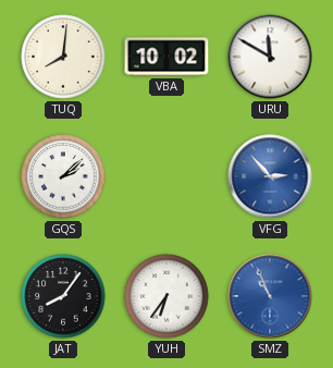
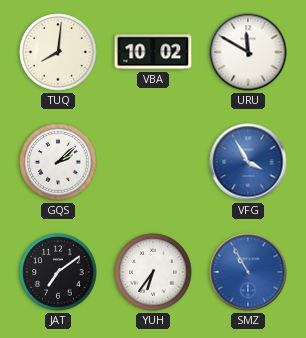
VFG: 2:53 -> 3:55 (248, 162)
JAT: 8:06 -> 7:09 (58, 272)
SMZ: 10:56 -> 10:55 (248, 272)
